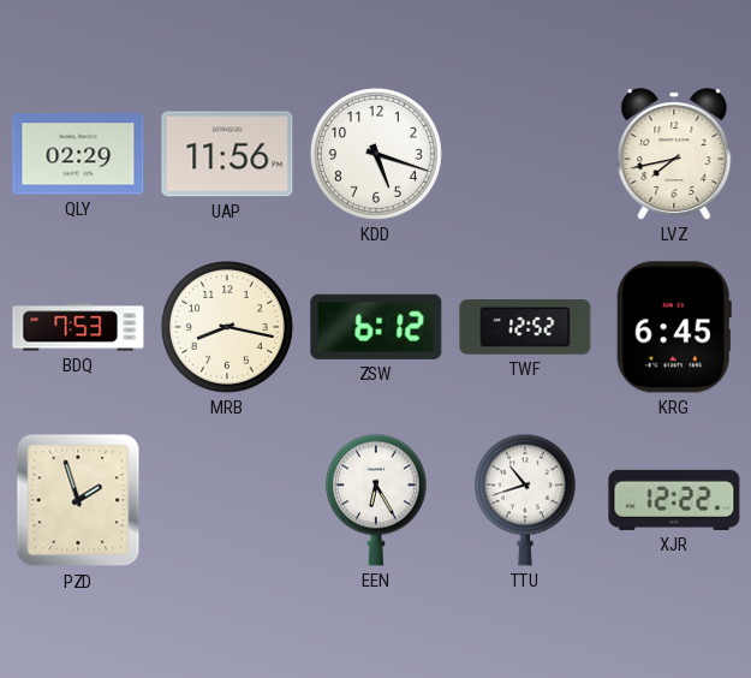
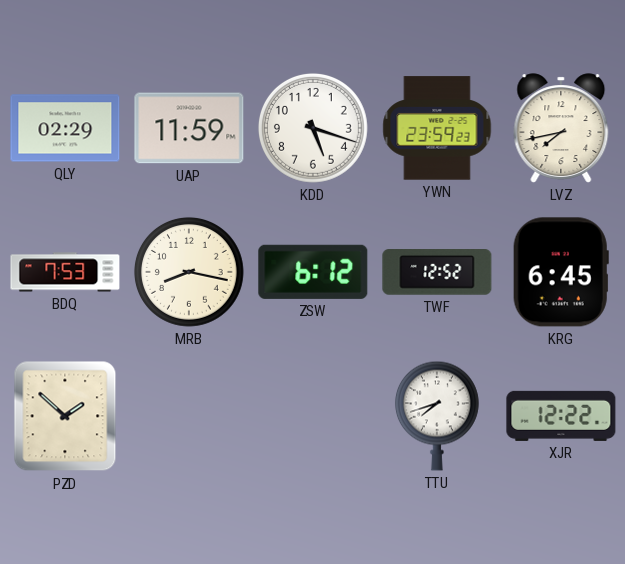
UAP: 11:56 -> 11:59 (189, 128)
YWN: none -> 23:59 (437, 128)
PZD: 1:57 -> 1:52 (65, 416)
EEN: 6:25 -> none (376, 500)
TTU: 10:42 -> 7:42 (437, 416)
